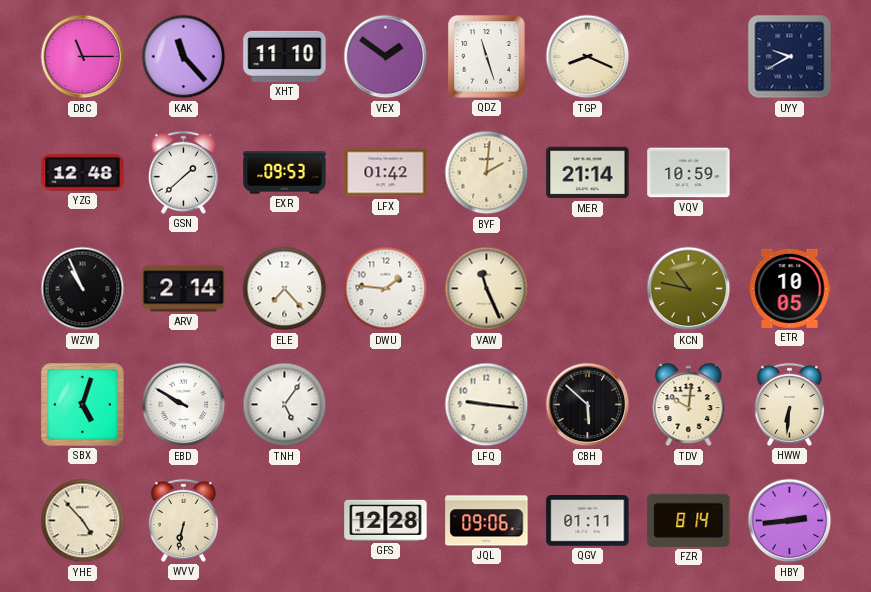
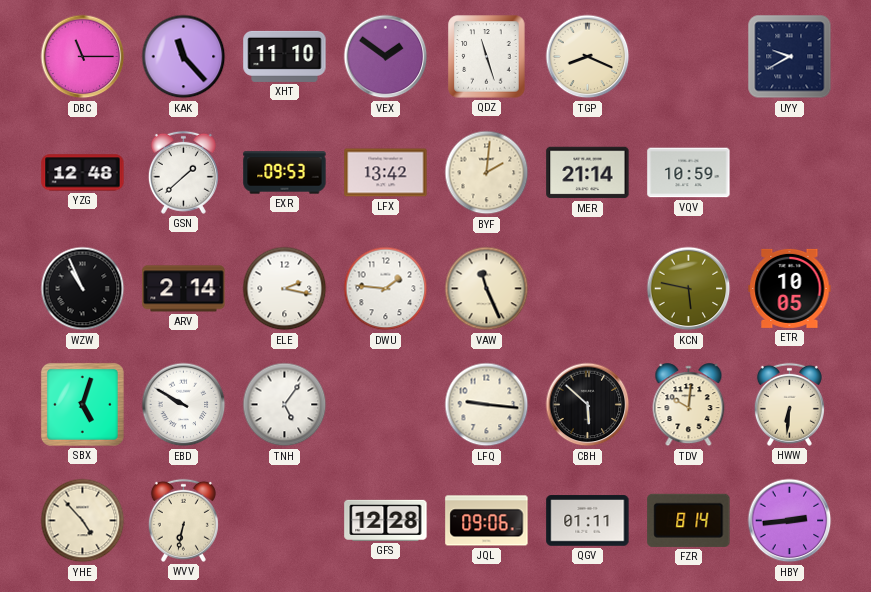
LFX: 01:42 -> 13:42 (386, 173)
ELE: 7:23 -> 2:17 (285, 289)
KCN: 10:47 -> 5:47 (689, 289)
